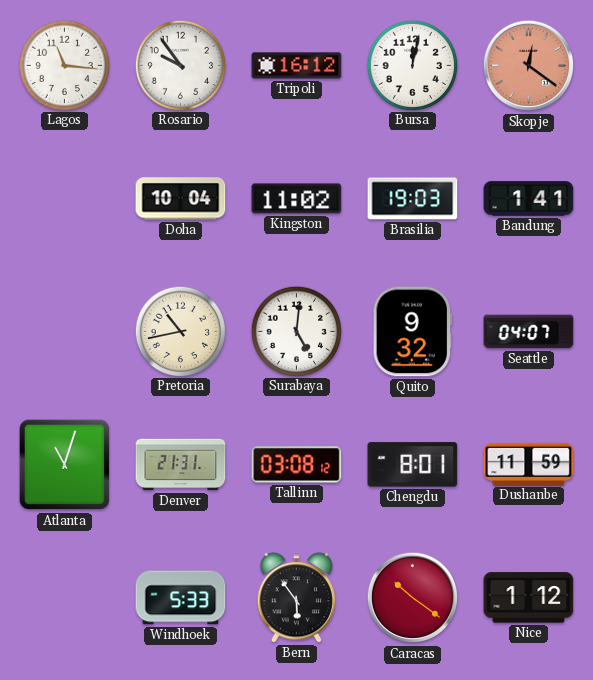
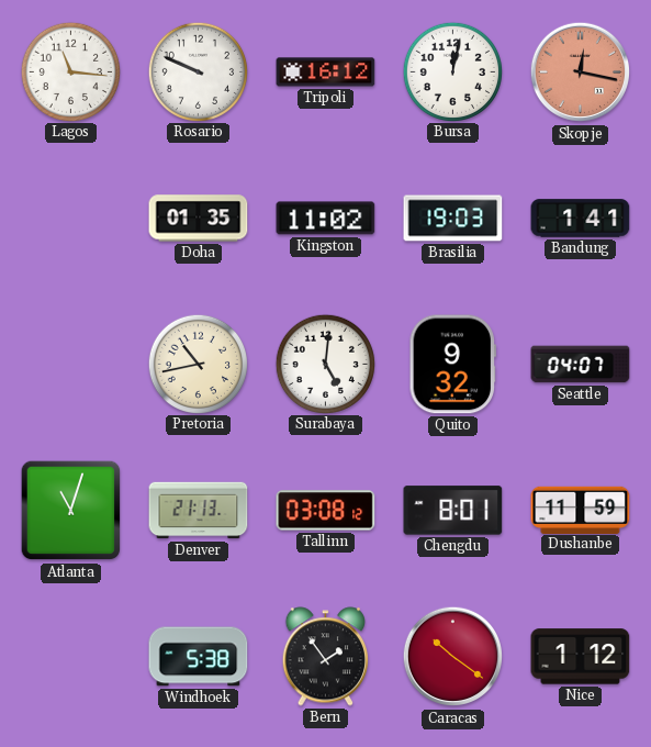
Rosario: 9:54 -> 9:49 (198, 71)
Skopje: 12:21 -> 12:17 (581, 73)
Doha: 10:04 -> 01:35 (199, 219)
Denver: 21:31 -> 21:13 (199, 511)
Windhoek: 5:33 -> 5:38 (199, 657)
Bern: 5:54 -> 1:54 (326, 657)
